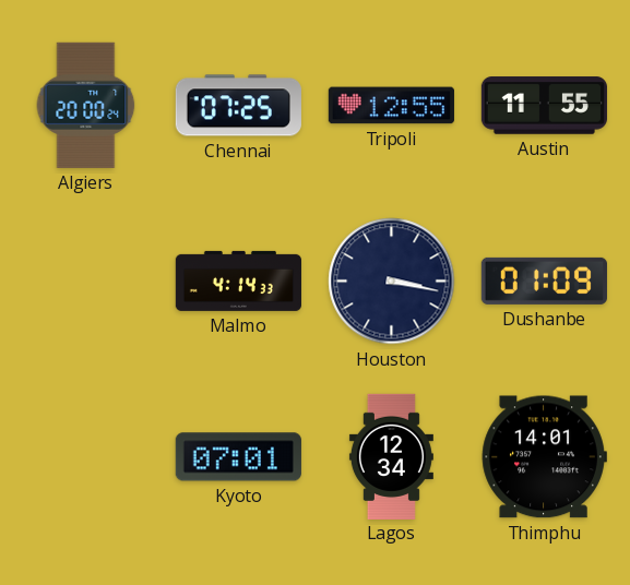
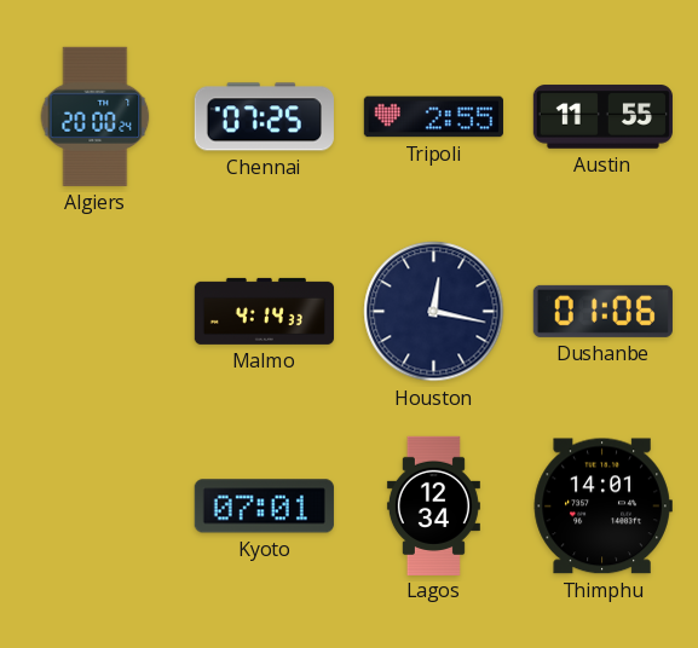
Tripoli: 12:55 -> 2:55 (433, 117)
Houston: 3:17 -> 12:17 (434, 312)
Dushanbe: 01:09 -> 01:06 (602, 311)
